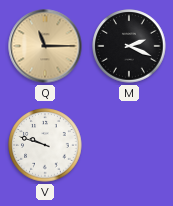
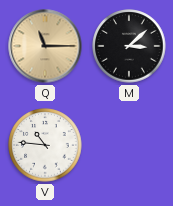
M: 2:19 -> 3:08 (129, 46)
V: 9:48 -> 10:46 (45, 145)
